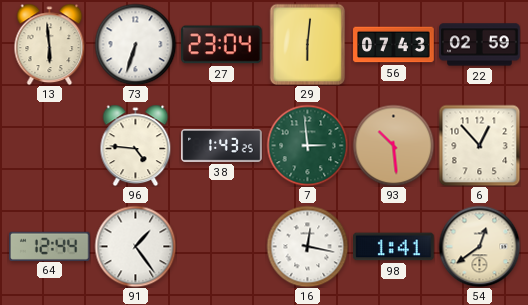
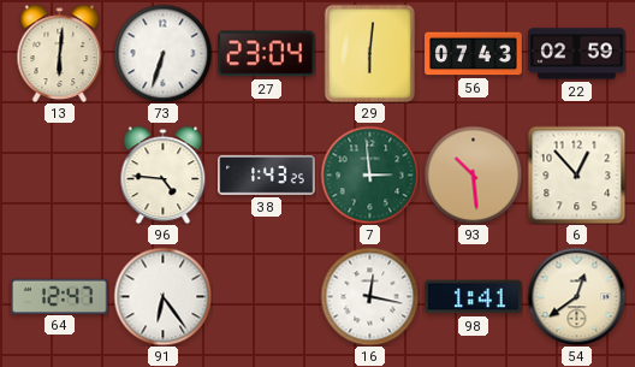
13: 5:59 -> 6:01 (60, 53)
64: 12:44 -> 12:47 (60, 296)
91: 1:24 -> 6:24 (162, 296)
